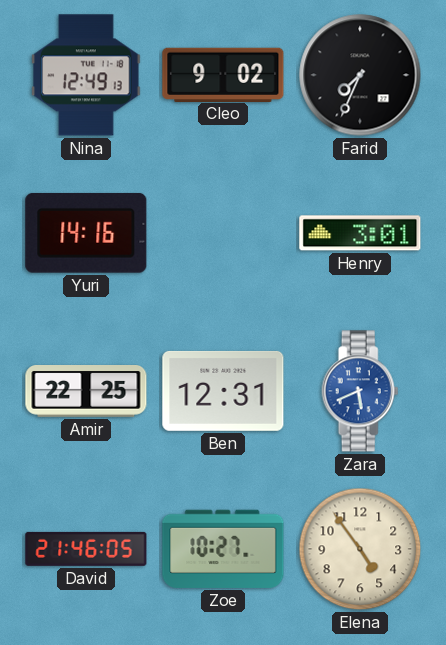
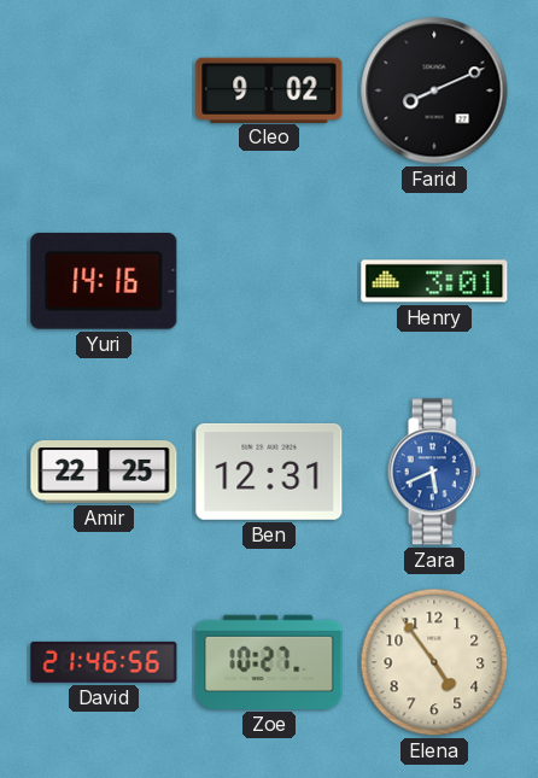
Nina: 12:49 -> none (86, 75)
Farid: 7:34 -> 8:11 (434, 90)
David: 21:46:05 -> 21:46:56 (104, 662)
